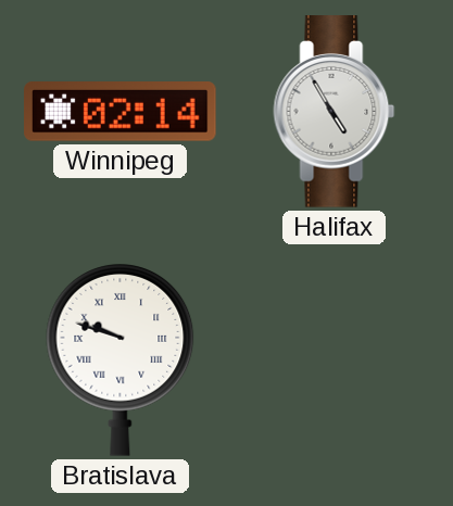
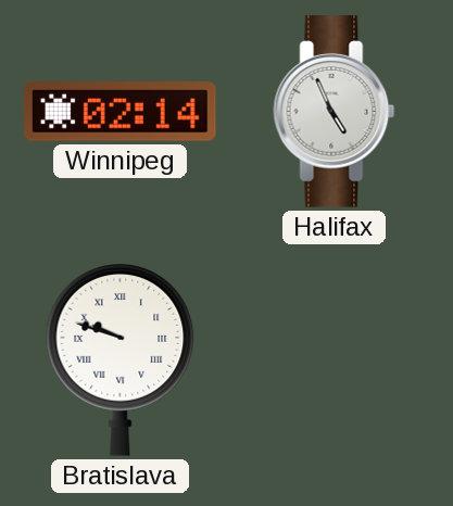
Halifax: 4:55 -> 4:56 (335, 112)
